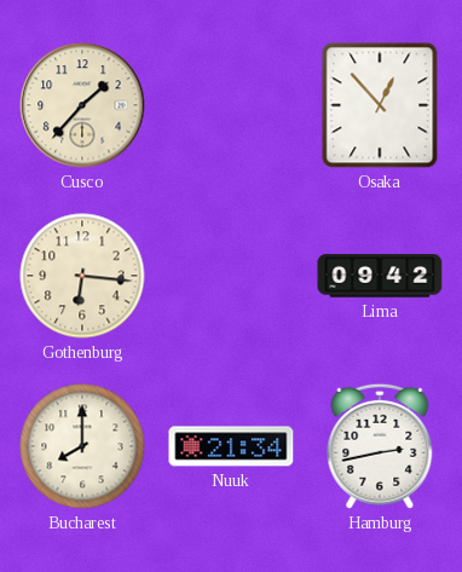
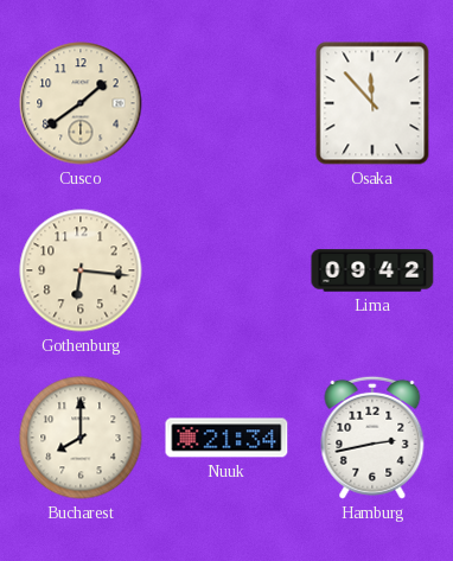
Cusco: 1:37 -> 1:39 (81, 103)
Osaka: 12:53 -> 11:53 (372, 103)
